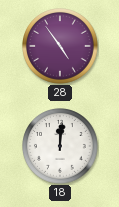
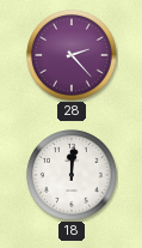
28: 4:54 -> 2:23 (72, 55)
